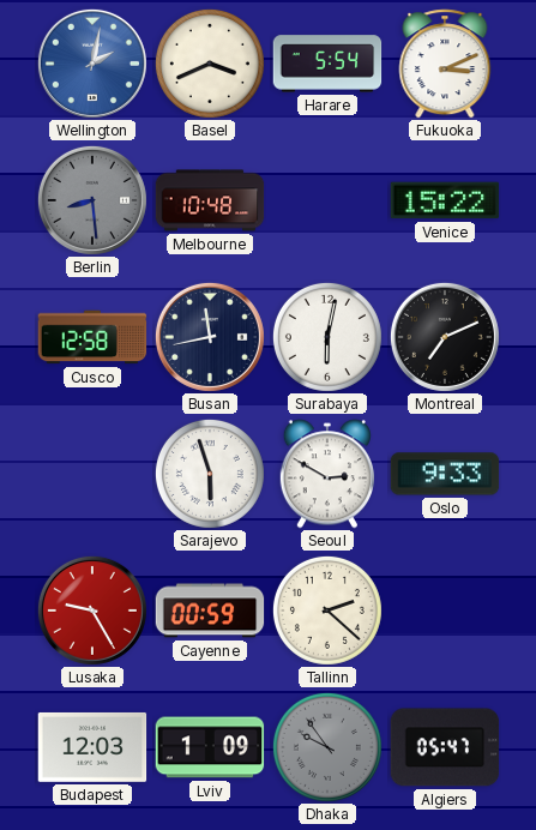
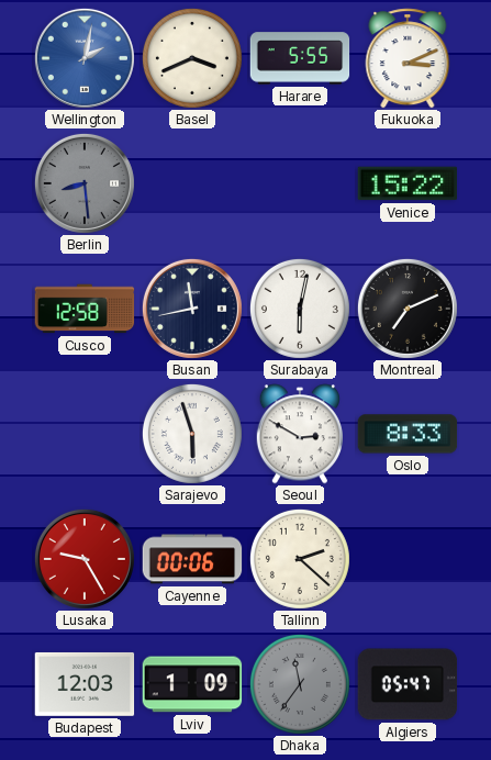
Harare: 5:54 -> 5:55 (300, 58)
Melbourne: 10:48 -> none (210, 200)
Oslo: 9:33 -> 8:33 (408, 434)
Cayenne: 00:59 -> 00:06 (192, 559)
Dhaka: 9:54 -> 11:36 (300, 684)
